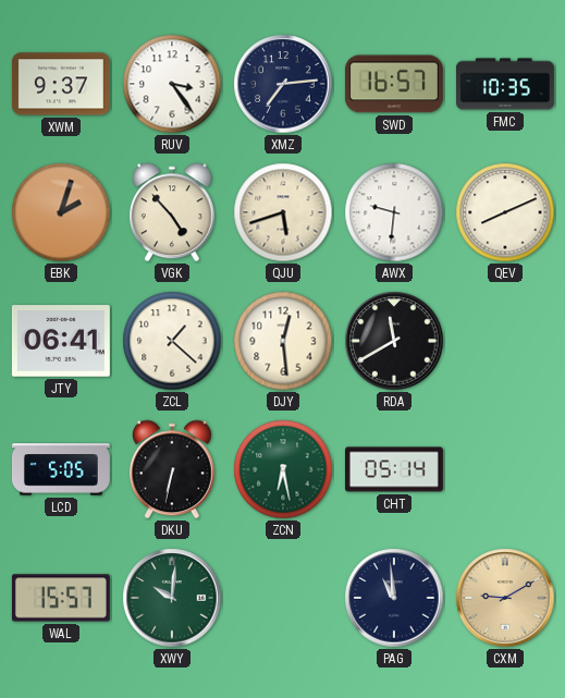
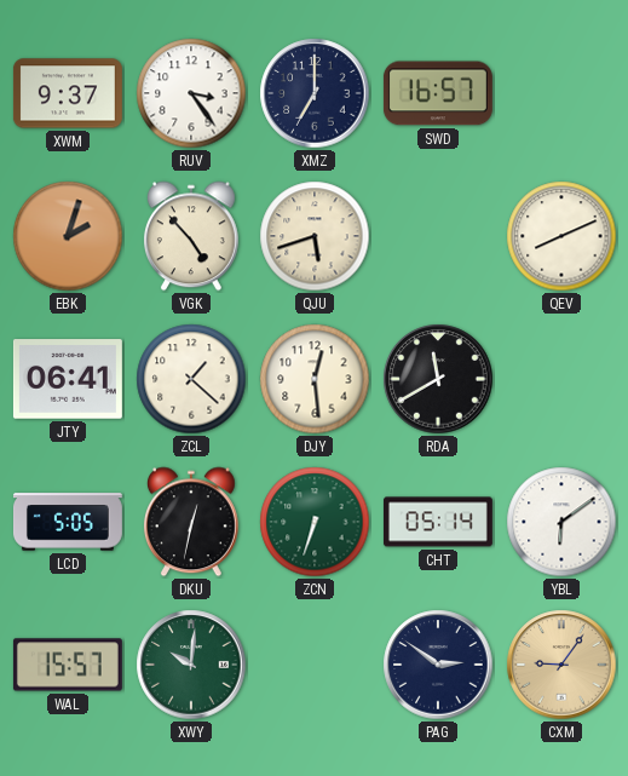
XMZ: 7:14 -> 7:00 (315, 93)
FMC: 10:35 -> none (505, 84)
AWX: 9:31 -> none (394, 212)
DKU: 6:32 -> 12:32 (191, 522)
ZCN: 6:28 -> 6:33 (315, 522)
YBL: none -> 6:09 (561, 522)
PAG: 10:59 -> 2:51 (438, 665)
CXM: 9:10 -> 9:06 (561, 665)
